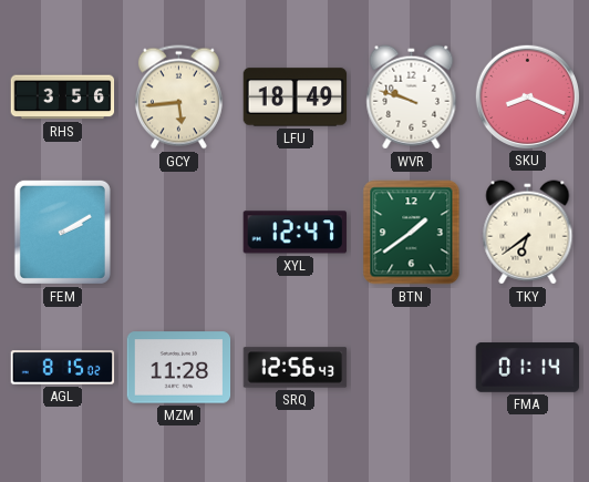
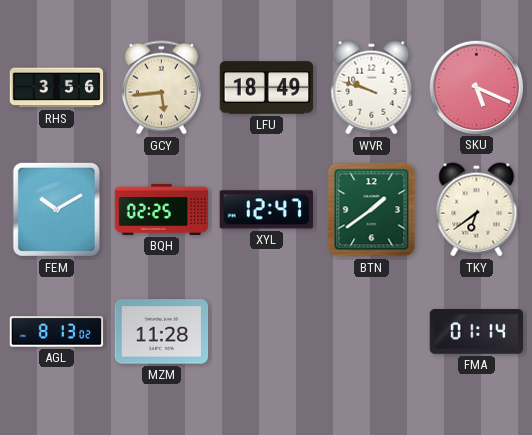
SKU: 8:19 -> 5:19 (476, 87)
FEM: 2:10 -> 10:10 (56, 209)
BQH: none -> 02:25 (162, 209)
AGL: 8:15 -> 8:13 (57, 332)
SRQ: 12:56 -> none (296, 368)
